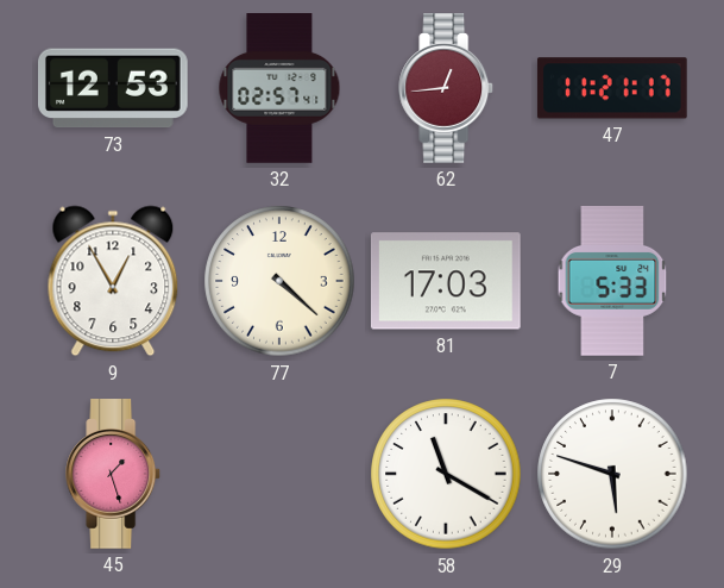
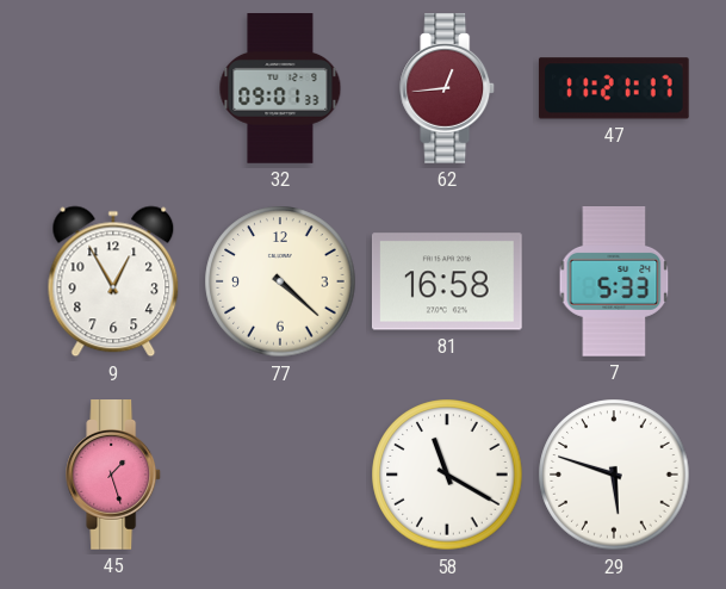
73: 12:53 -> none (113, 88)
32: 02:57 -> 09:01 (280, 89)
81: 17:03 -> 16:58 (447, 281)
